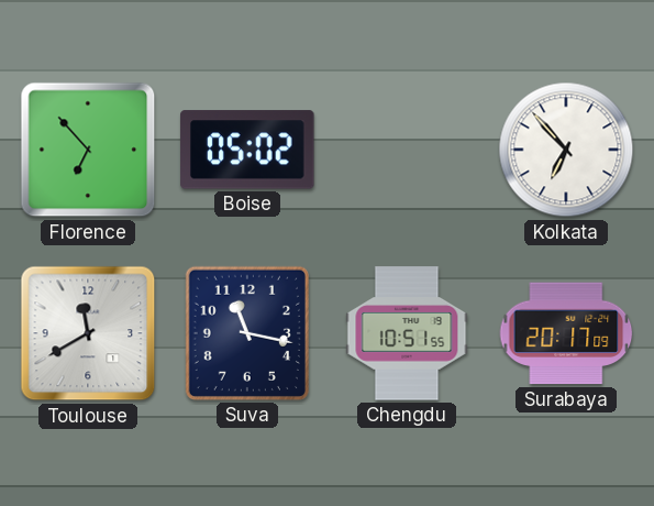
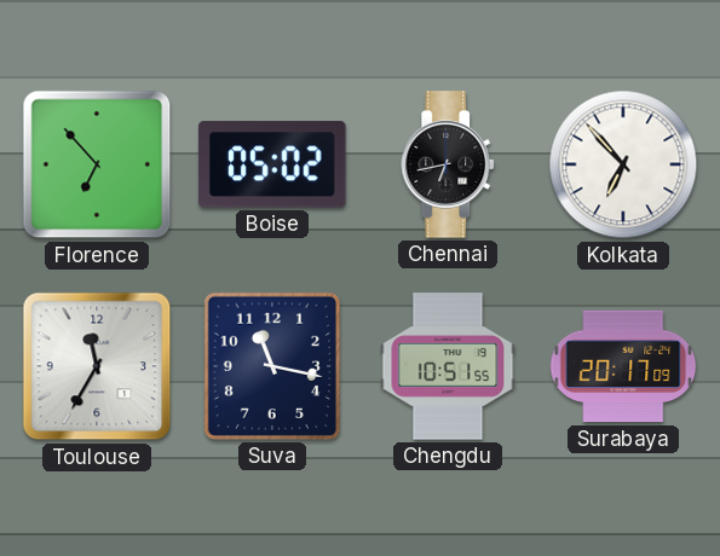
Chennai: none -> 6:43 (449, 164)
Toulouse: 11:40 -> 11:35 (97, 366)
